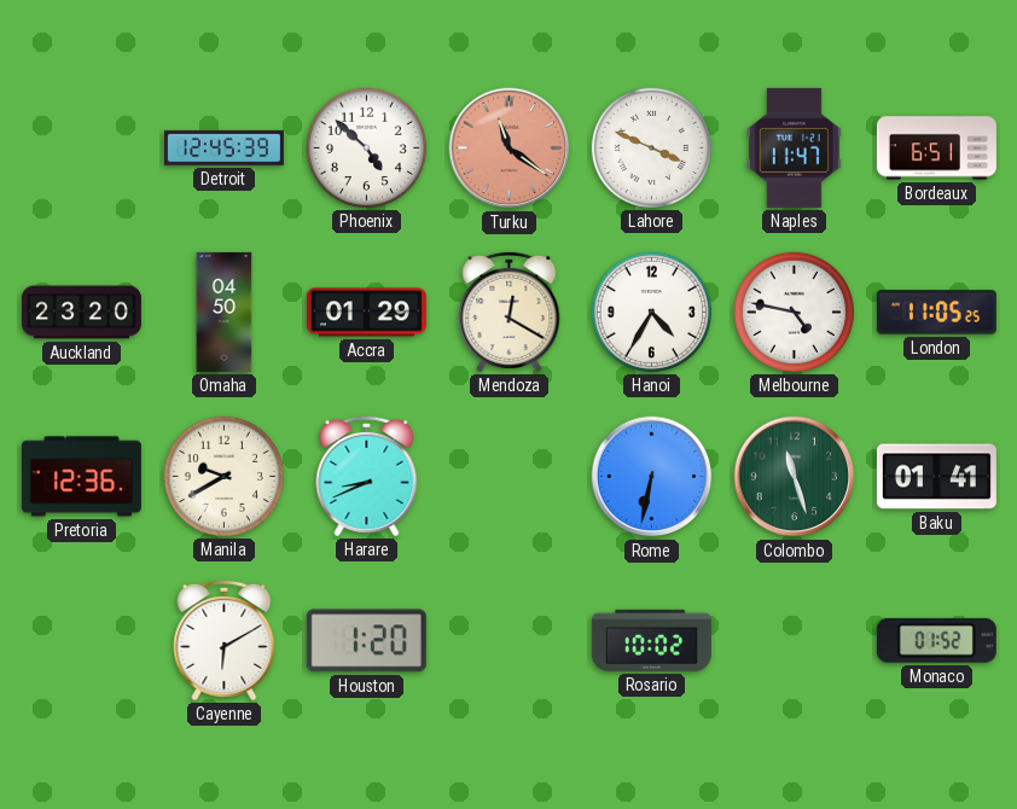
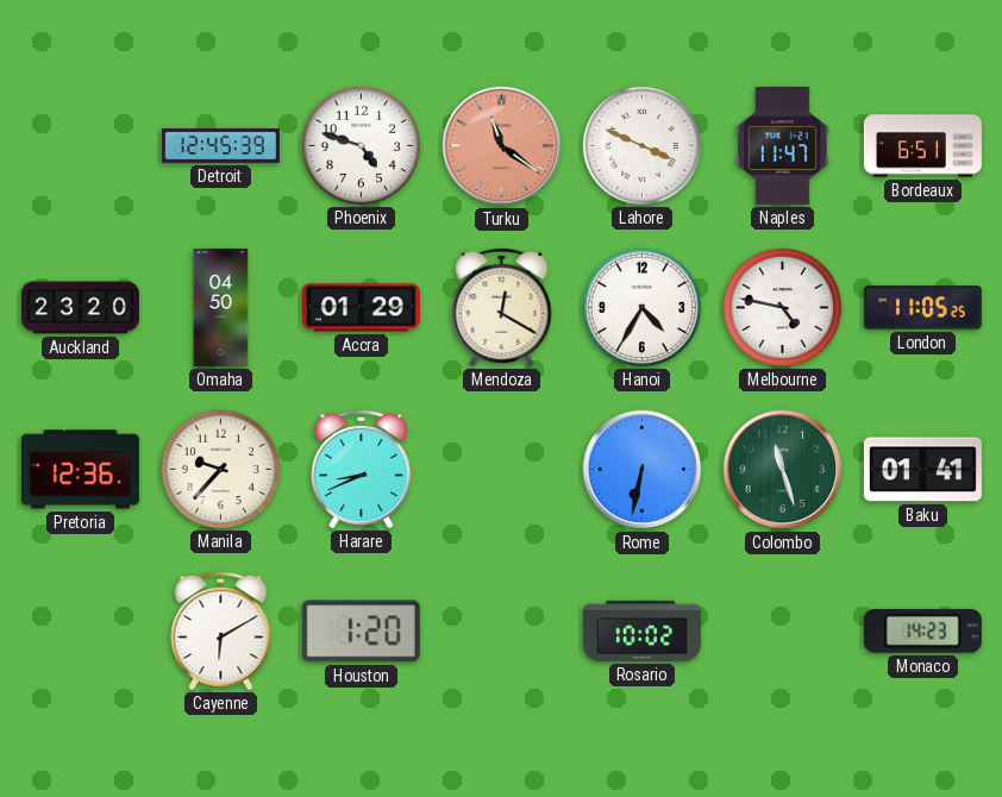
Phoenix: 4:52 -> 4:48 (361, 145)
Manila: 9:40 -> 9:37 (220, 469)
Monaco: 01:52 -> 14:23 (922, 630)
